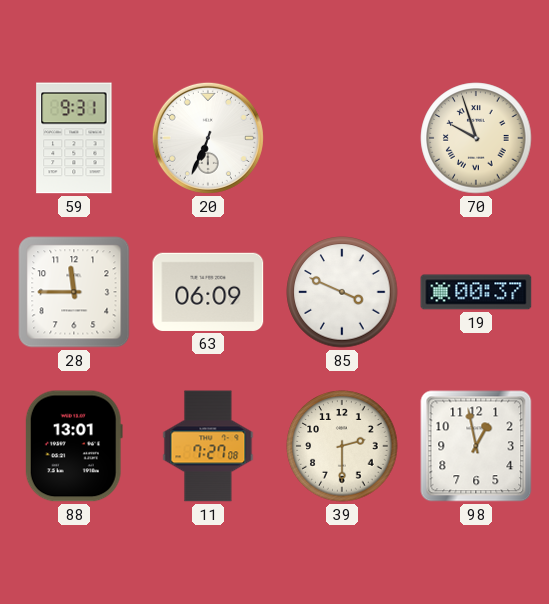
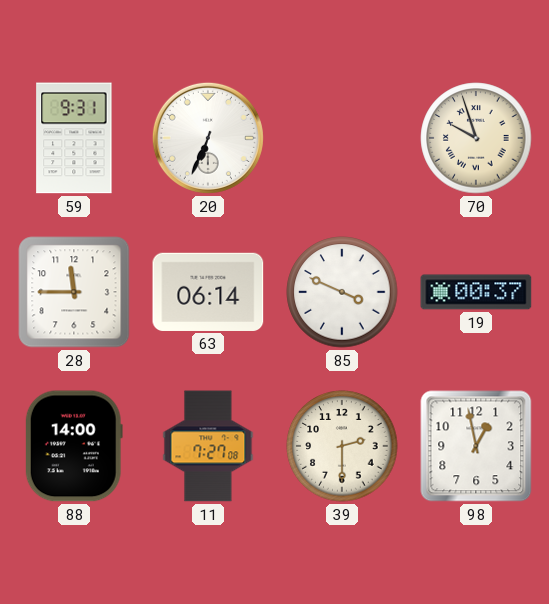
63: 06:09 -> 06:14 (208, 292)
88: 13:01 -> 14:00 (74, 446)
